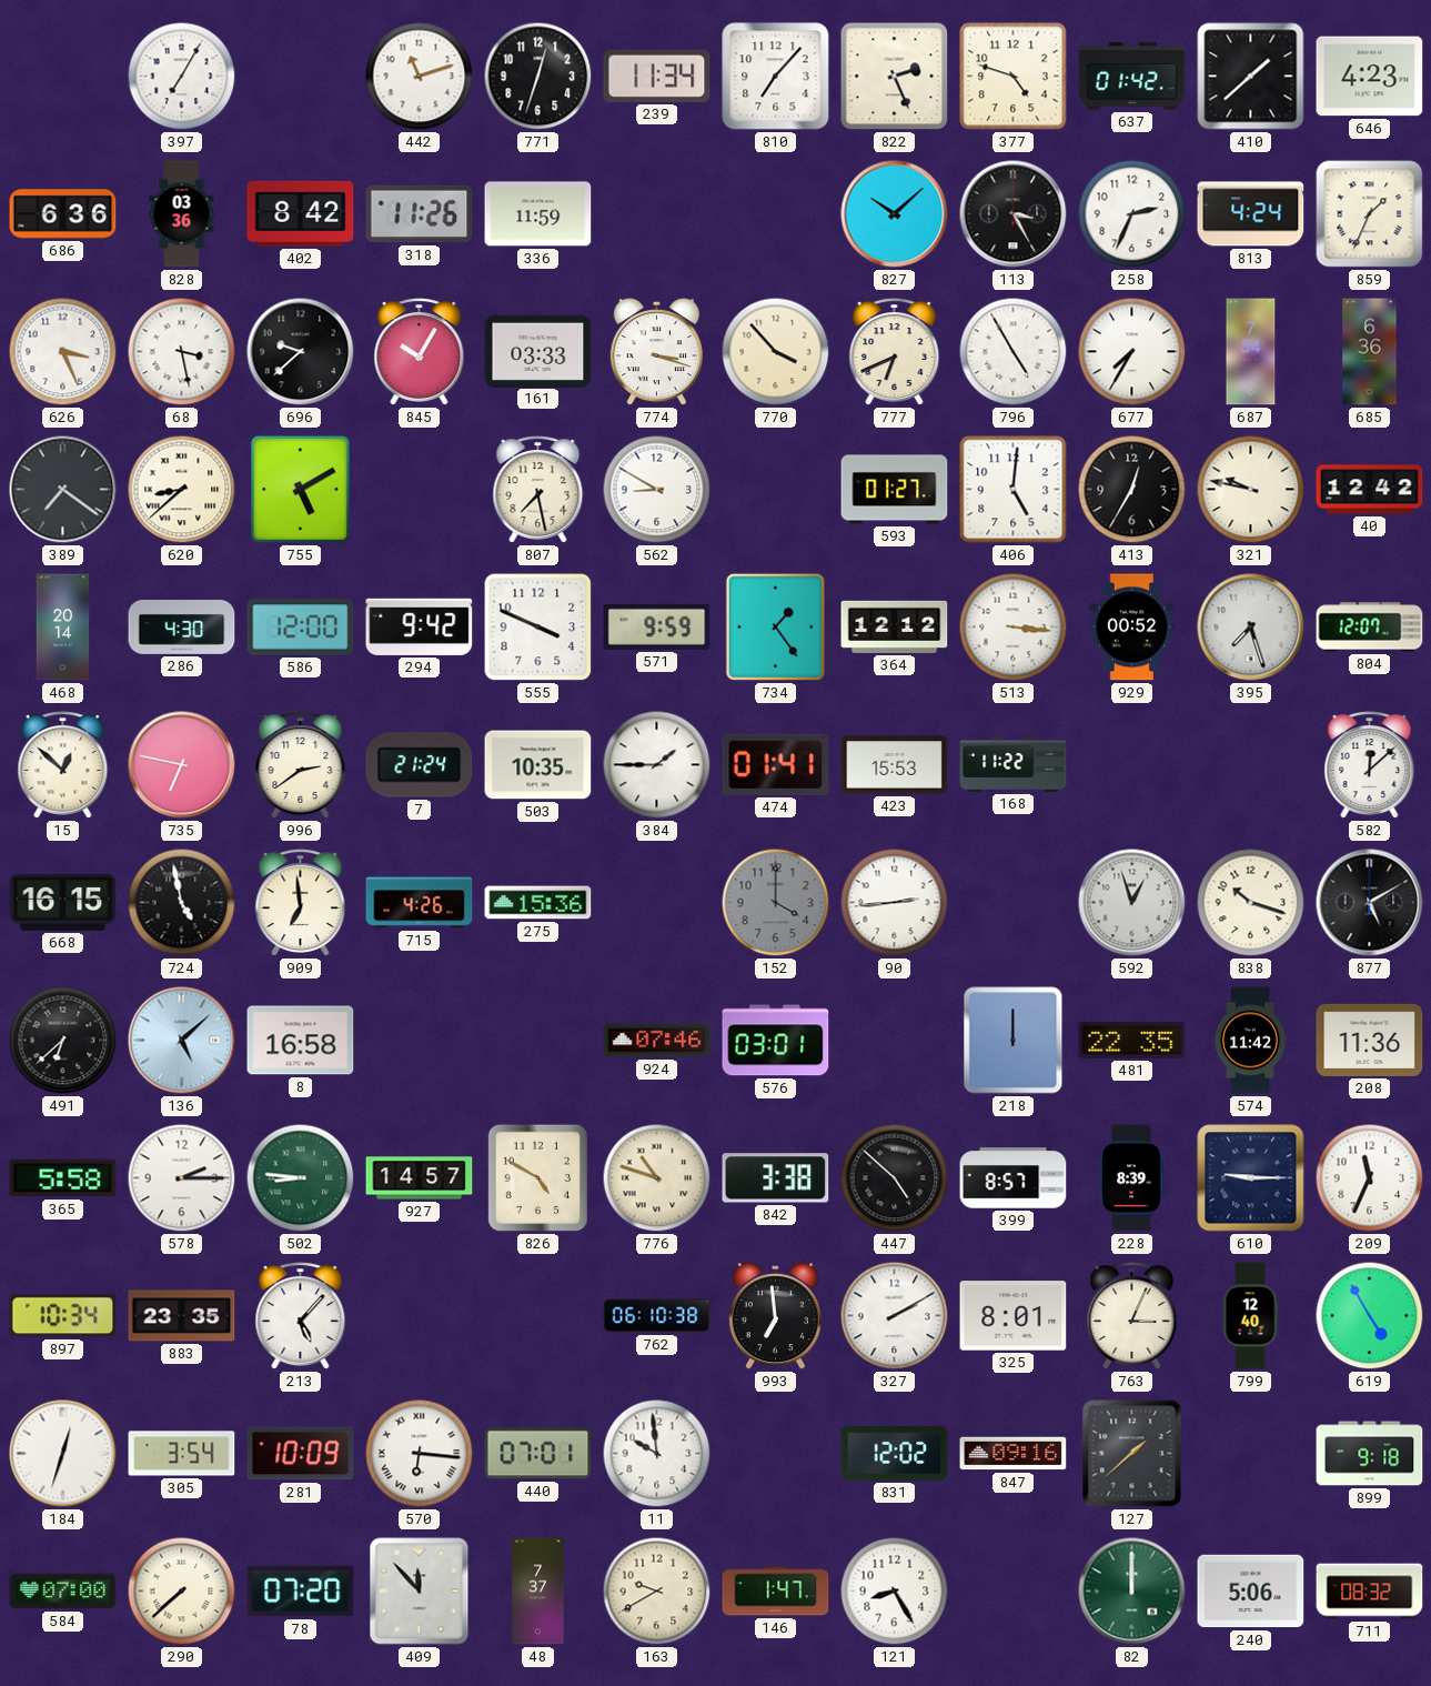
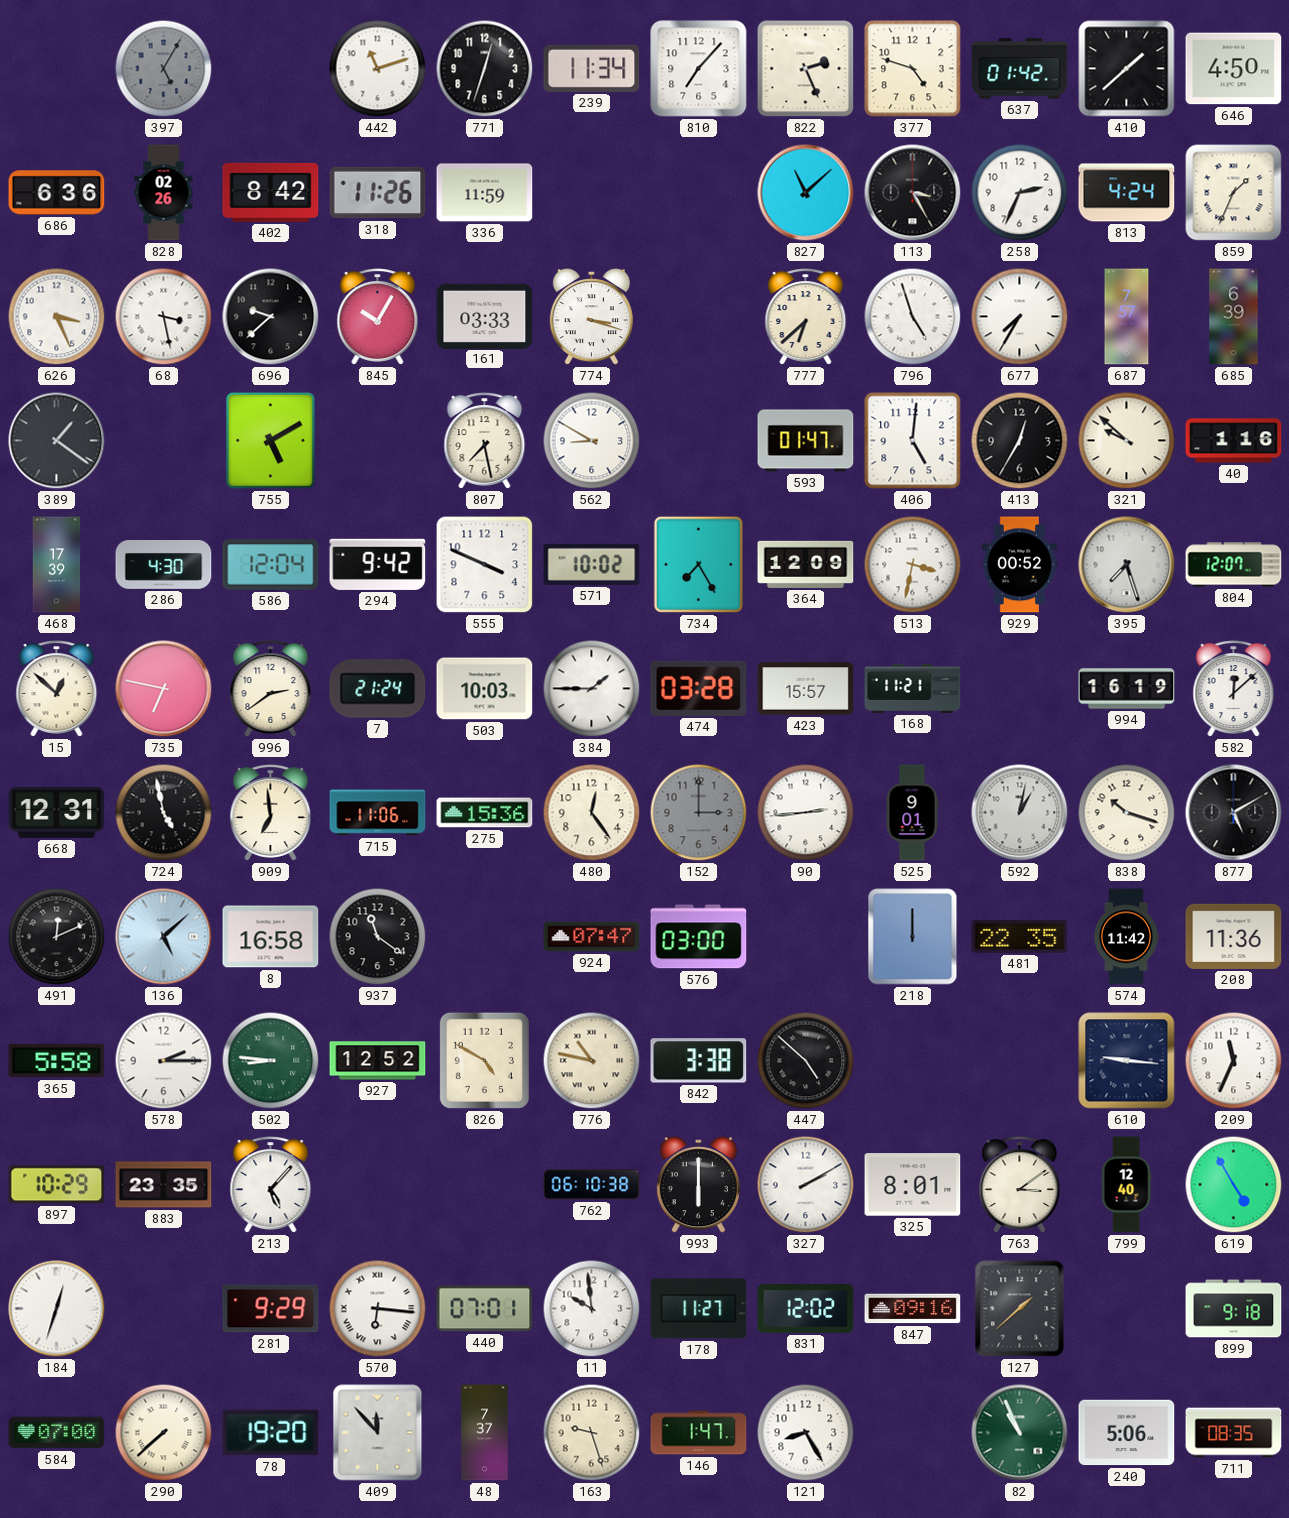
397: 7:05 -> 5:05 (164, 69)
397 dial: white -> grey (164, 69)
646: 4:23 -> 4:50 (1234, 69)
828: 03:36 -> 02:26 (164, 193)
827: 10:08 -> 11:08 (806, 193)
770: 3:53 -> none (776, 352)
777: 6:41 -> 6:38 (806, 317)
796: 4:55 -> 4:57 (913, 317)
687: 7:54 -> 7:57 (1127, 317)
685: 6:36 -> 6:39 (1234, 317)
389: 7:21 -> 1:21 (57, 441)
620: 8:38 -> none (182, 490)
593: 01:27 -> 01:47 (806, 441)
321: 9:47 -> 9:52 (1127, 441)
40: 12:42 -> 1:16 (1234, 441)
468: 20:14 -> 17:39 (57, 565)
586: 12:00 -> 12:04 (271, 565)
571: 9:59 -> 10:02 (592, 564)
734: 1:24 -> 7:25 (698, 564)
364: 12:12 -> 12:09 (806, 564)
513: 3:16 -> 3:32 (913, 565)
503: 10:35 -> 10:03 (485, 689)
474: 01:41 -> 03:28 (699, 688)
423: 15:53 -> 15:57 (806, 689)
168: 11:22 -> 11:21 (913, 688)
994: none -> 16:19 (1127, 689)
668: 16:15 -> 12:31 (57, 812)
715: 4:26 -> 11:06 (378, 813)
480: none -> 12:24 (592, 813)
152: 4:00 -> 3:00 (699, 813)
525: none -> 9:01 (912, 813)
592: 12:57 -> 1:02 (1020, 813)
491: 6:38 -> 12:11 (57, 937)
937: none -> 11:21 (378, 937)
924: 07:46 -> 07:47 (592, 937)
576: 03:01 -> 03:00 (699, 937)
927: 14:57 -> 12:52 (378, 1061)
776: 10:48 -> 10:47 (592, 1061)
399: 8:57 -> none (1014, 1178)
228: 8:39 -> none (1131, 1178)
610: 9:15 -> 9:16 (1127, 1061)
897: 10:34 -> 10:29 (57, 1185)
993: 6:59 -> 6:00 (698, 1186)
763: 3:04 -> 3:09 (1020, 1185)
305: 3:54 -> none (182, 1454)
281: 10:09 -> 9:29 (271, 1309)
178: none -> 11:27 (699, 1309)
78: 07:20 -> 19:20 (271, 1433)
163: 9:40 -> 9:27 (592, 1433)
82: 12:00 -> 10:56 (1020, 1433)
711: 08:32 -> 08:35 (1234, 1433)
